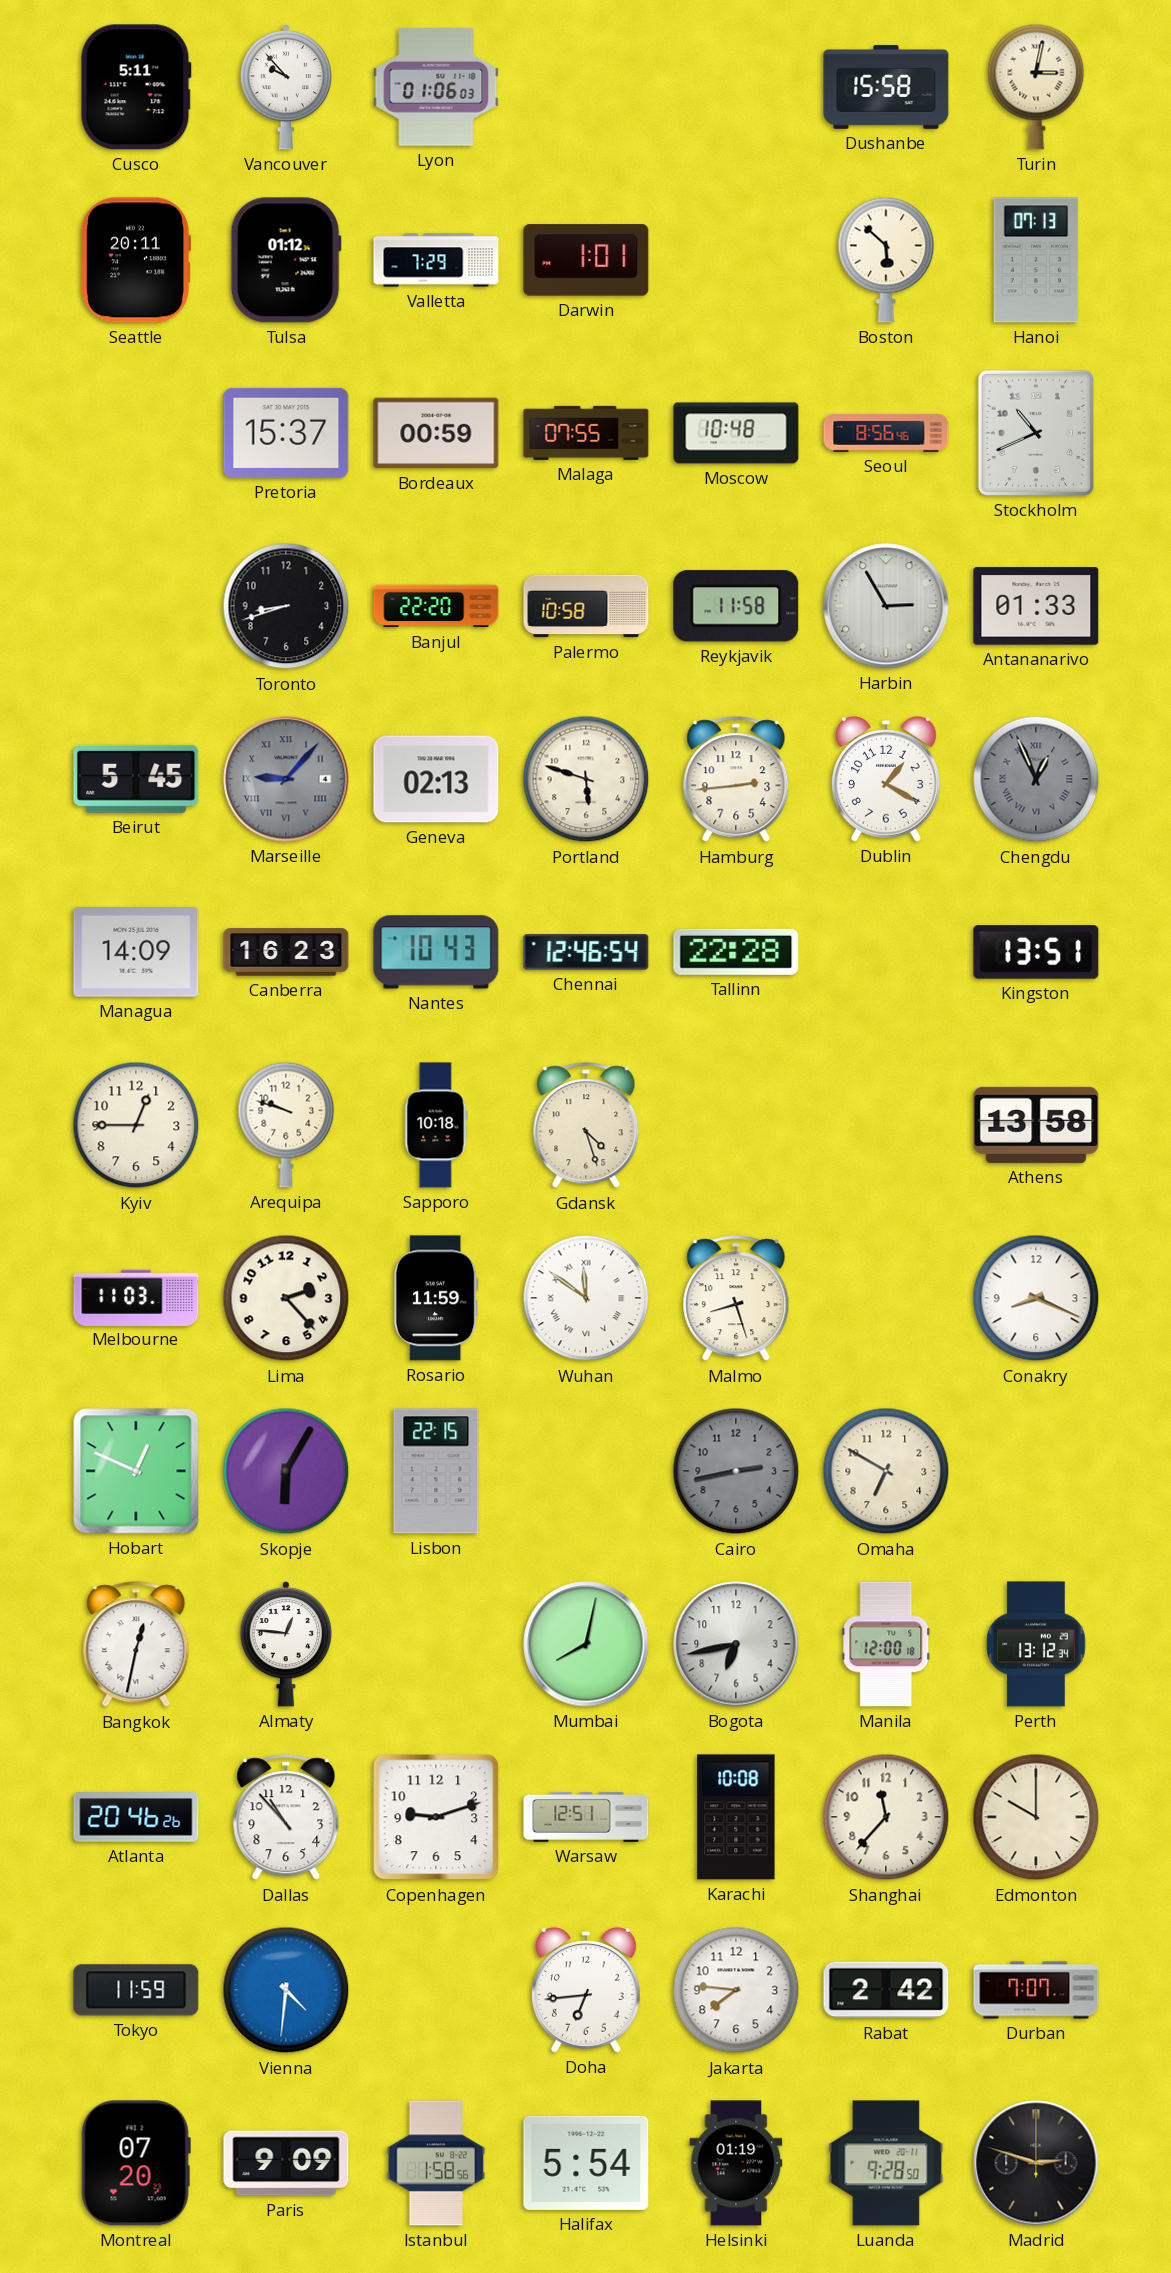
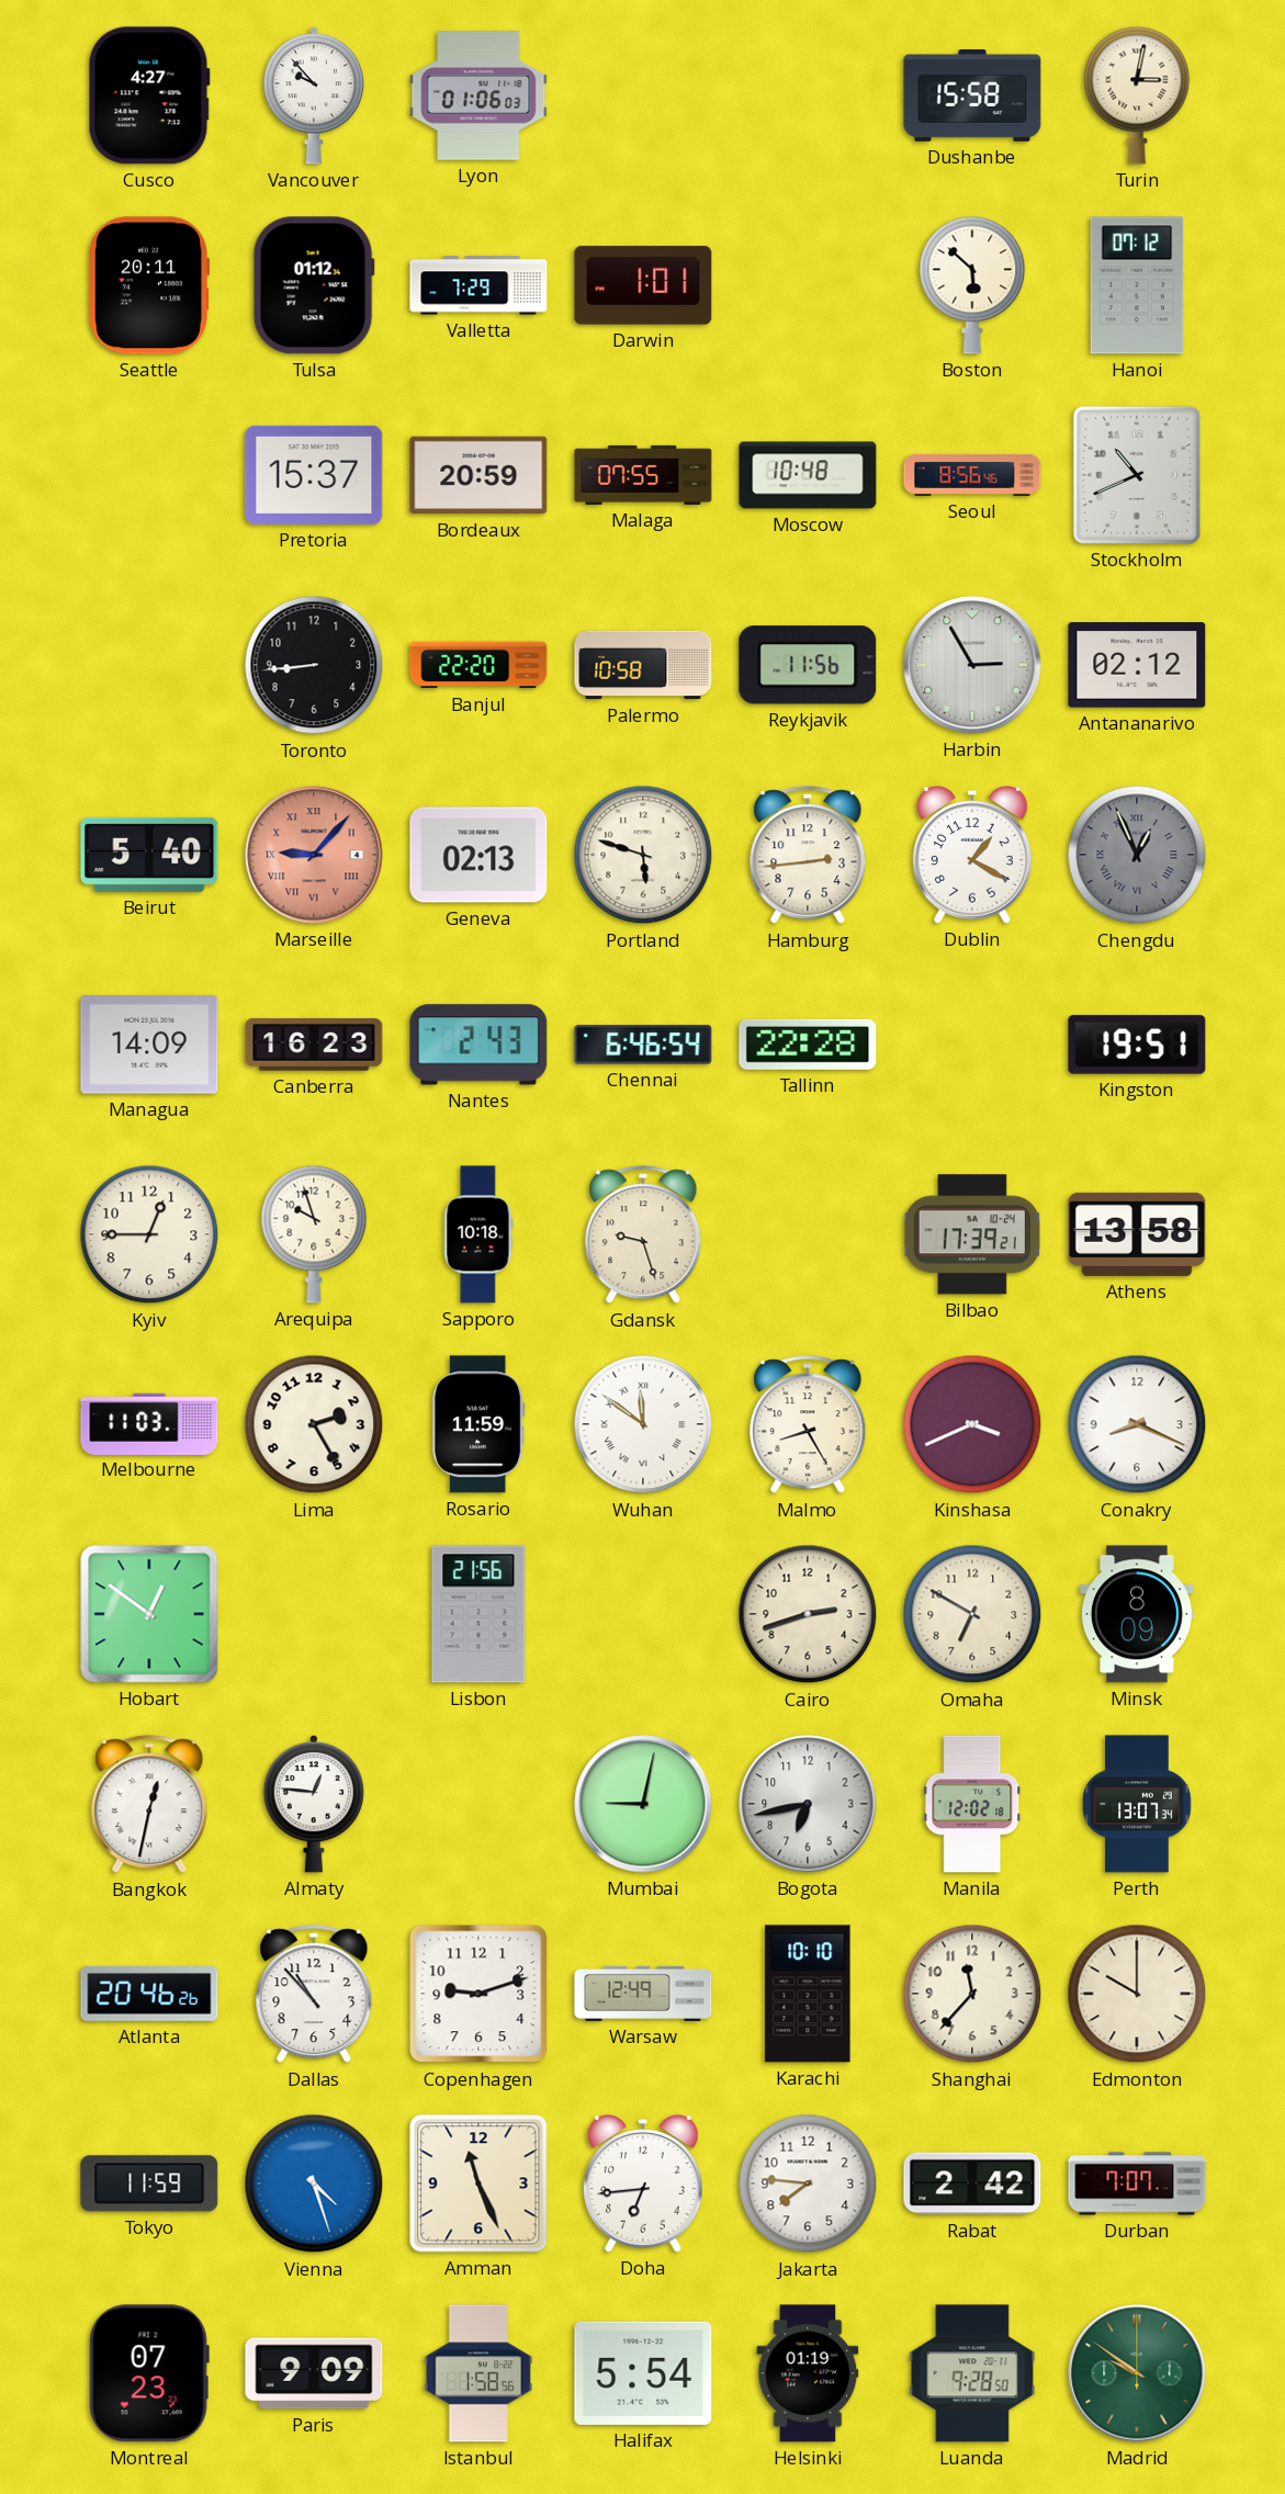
Cusco: 5:11 -> 4:27 (149, 95)
Hanoi: 07:13 -> 07:12 (1137, 285)
Bordeaux: 00:59 -> 20:59 (478, 475)
Toronto: 8:42 -> 8:44 (314, 665)
Reykjavik: 11:58 -> 11:56 (808, 665)
Antananarivo: 01:33 -> 02:12 (1137, 665)
Beirut: 5:45 -> 5:40 (149, 855)
Marseille dial: grey -> salmon (314, 855)
Nantes: 10:43 -> 2:43 (478, 1045)
Chennai: 12:46 -> 6:46 (643, 1045)
Kingston: 13:51 -> 19:51 (1137, 1045)
Arequipa: 9:48 -> 9:57 (314, 1234)
Gdansk: 4:27 -> 9:27 (643, 1235)
Bilbao: none -> 17:39 (972, 1234)
Lima: 2:23 -> 2:25 (314, 1424)
Malmo: 8:27 -> 8:25 (808, 1425)
Kinshasa: none -> 3:41 (972, 1424)
Hobart: 12:49 -> 12:51 (149, 1614)
Skopje: 6:05 -> none (286, 1471)
Lisbon: 22:15 -> 21:56 (478, 1614)
Cairo: 2:43 -> 2:42 (808, 1614)
Cairo dial: grey -> cream (808, 1614)
Minsk: none -> 8:09 (1137, 1614)
Mumbai: 8:02 -> 9:02 (643, 1804)
Manila: 12:00 -> 12:02 (972, 1804)
Perth: 13:12 -> 13:07 (1137, 1804)
Warsaw: 12:51 -> 12:49 (643, 1994)
Karachi: 10:08 -> 10:10 (808, 1994)
Vienna: 4:31 -> 4:27 (314, 2183)
Amman: none -> 11:26 (478, 2183)
Montreal: 07:20 -> 07:23 (149, 2373)
Madrid: 2:48 -> 9:51 (1137, 2373)
Madrid dial: black -> green (1137, 2373)
